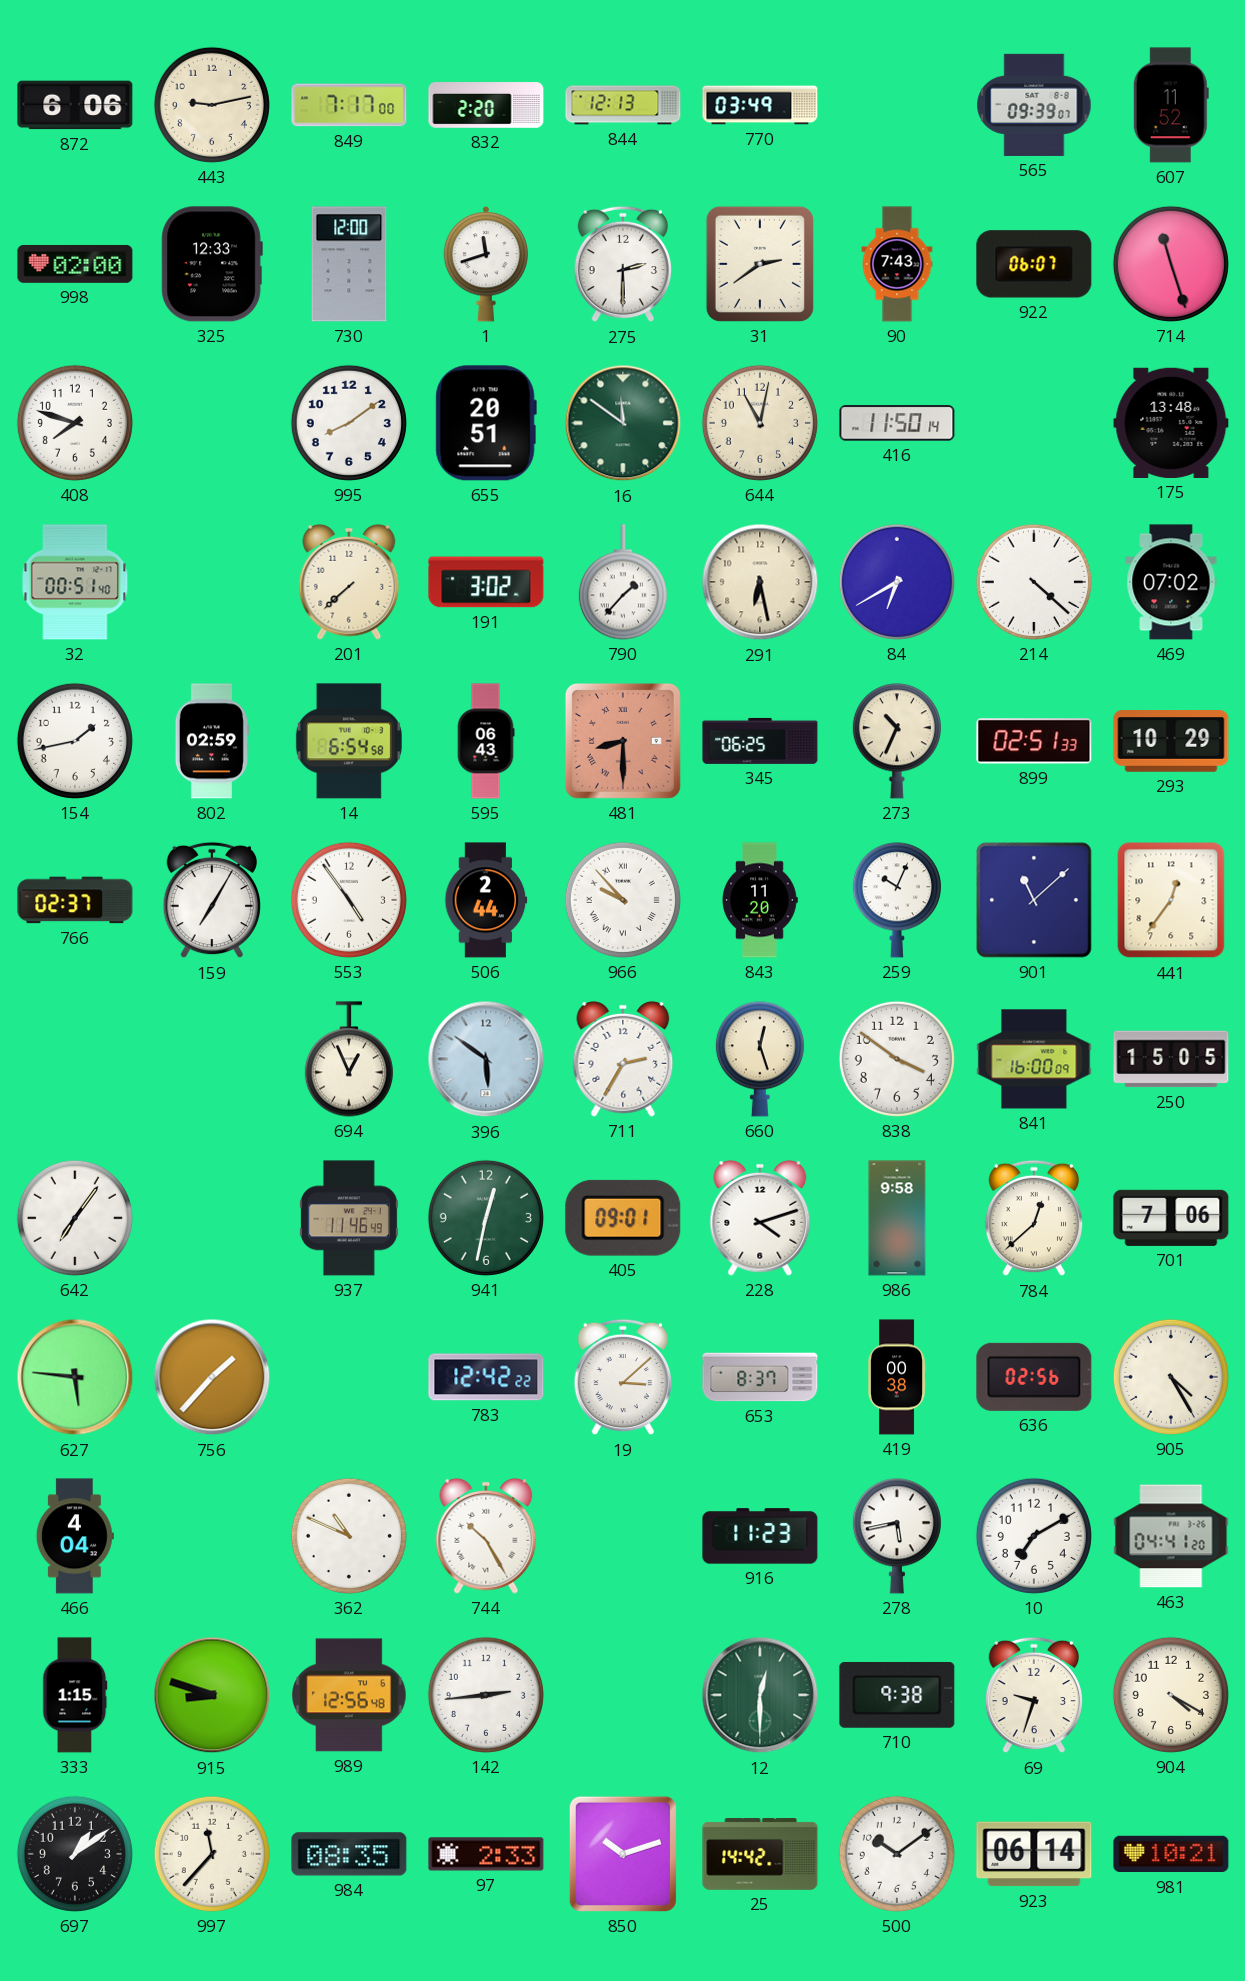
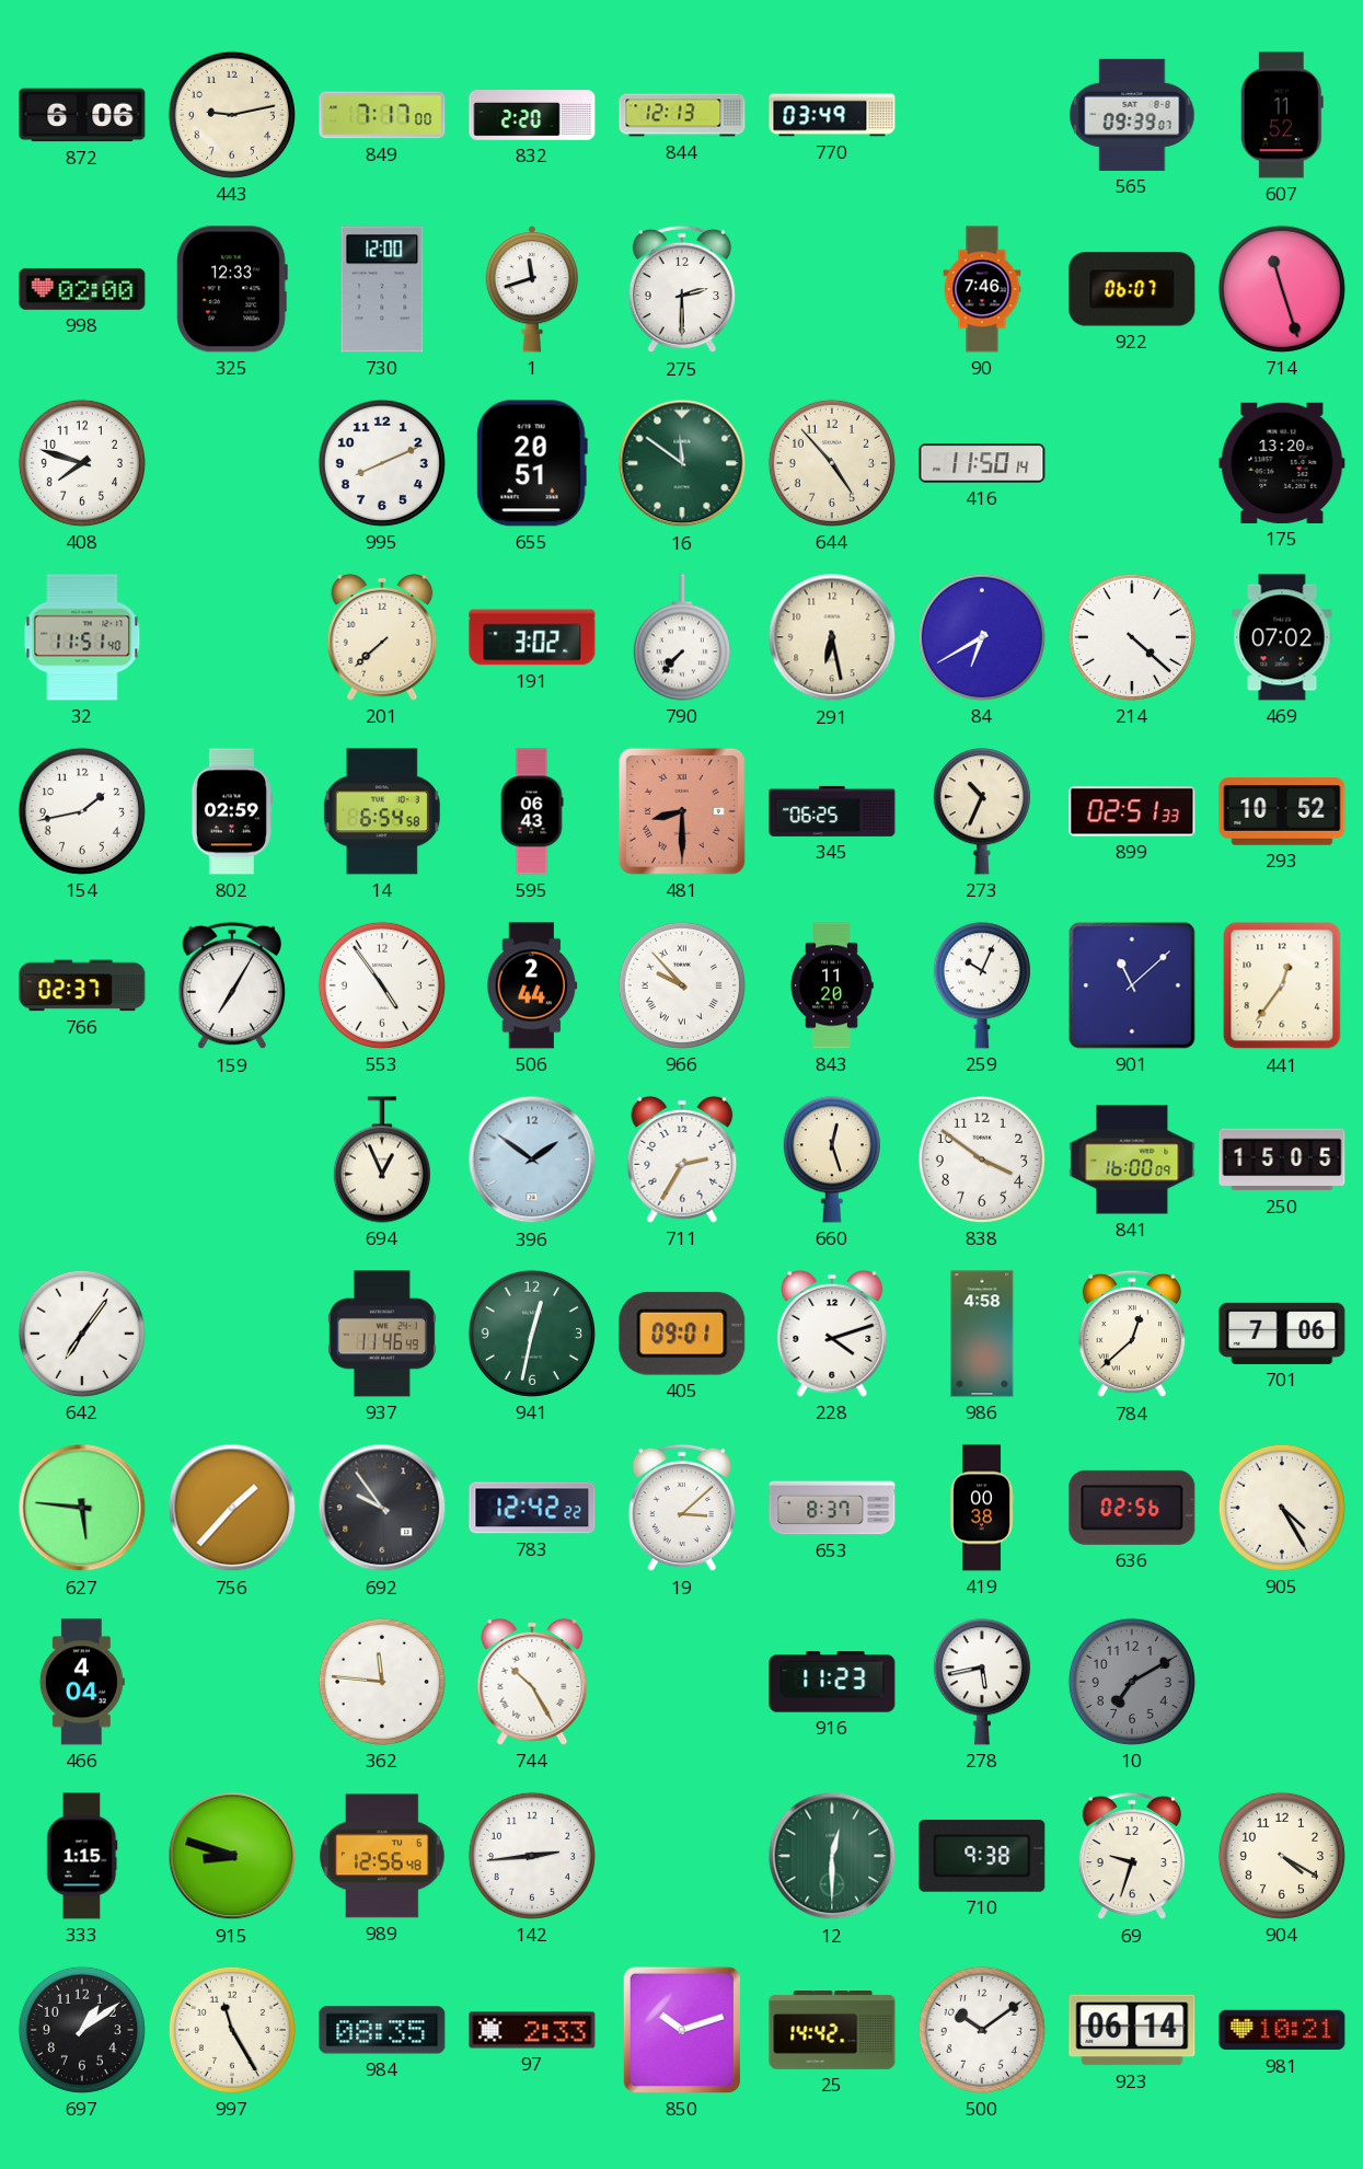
31: 2:39 -> none (760, 264)
90: 7:43 -> 7:46 (982, 289)
995: 8:09 -> 8:11 (382, 463)
644: 11:02 -> 4:53 (832, 463)
175: 13:48 -> 13:20 (1282, 463)
32: 00:51 -> 11:51 (82, 637)
790: 1:37 -> 7:37 (682, 637)
293: 10:29 -> 10:52 (1282, 811)
396: 5:51 -> 1:51 (532, 1160)
986: 9:58 -> 4:58 (982, 1334)
692: none -> 9:54 (382, 1508)
362: 10:49 -> 11:46 (382, 1682)
10 dial: white -> grey (1132, 1682)
463: 04:41 -> none (1171, 1536)
997: 11:37 -> 11:25 (232, 2030)
